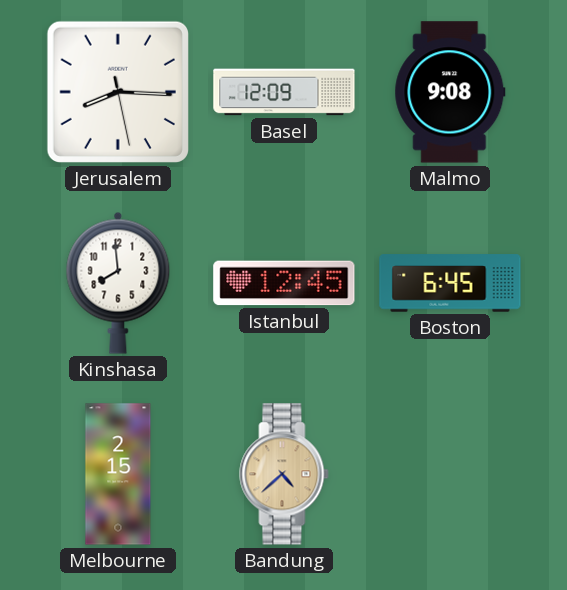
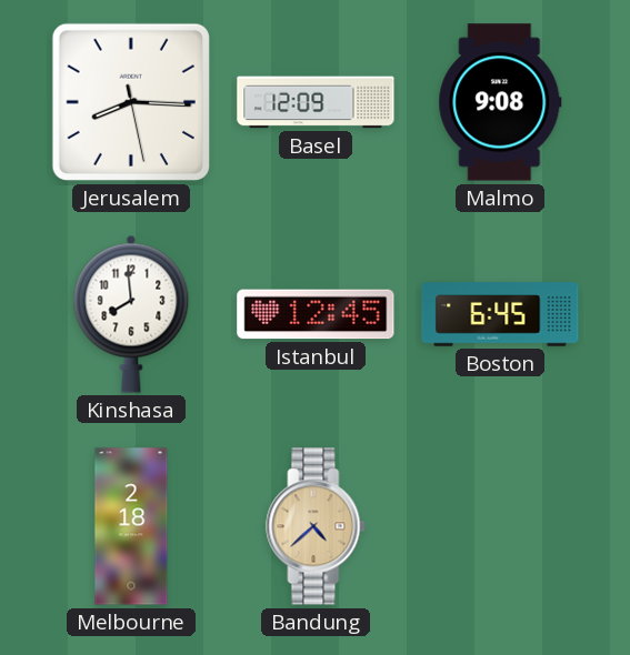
Melbourne: 2:15 -> 2:18 (131, 526)
